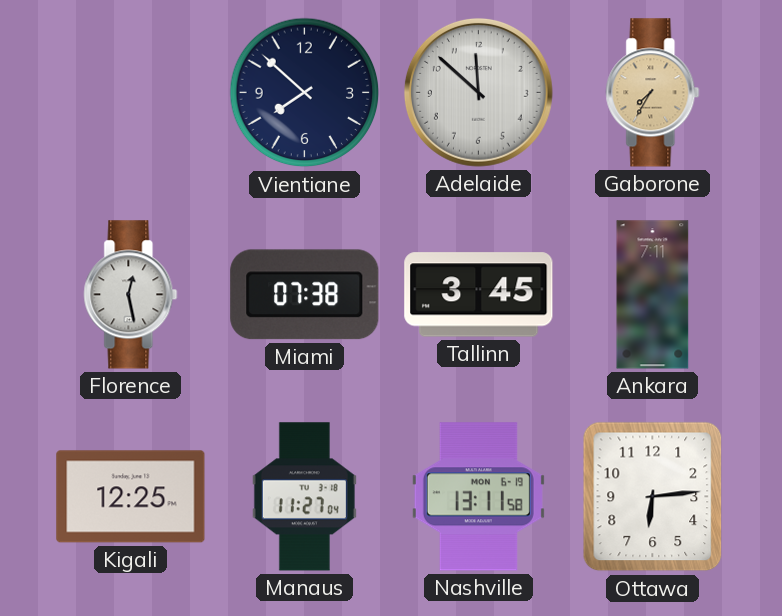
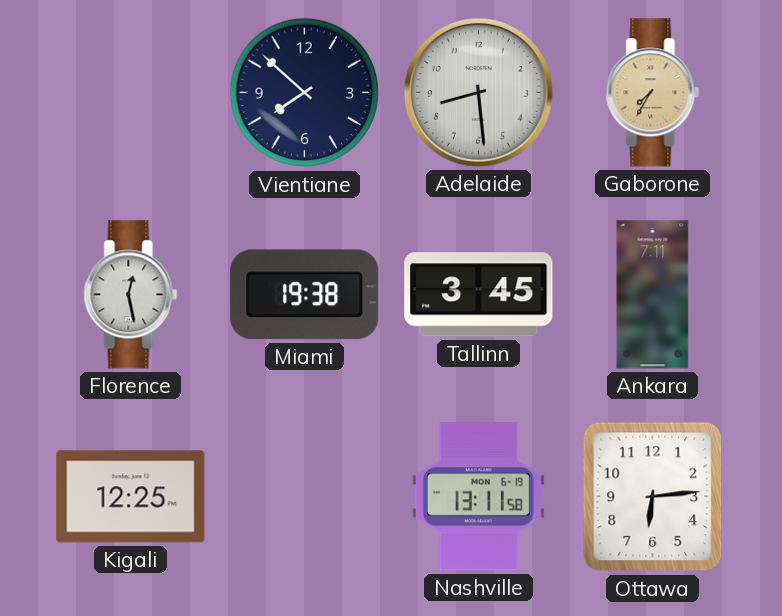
Adelaide: 11:52 -> 8:29 (478, 92)
Miami: 07:38 -> 19:38 (305, 295)
Manaus: 11:27 -> none (304, 497)
